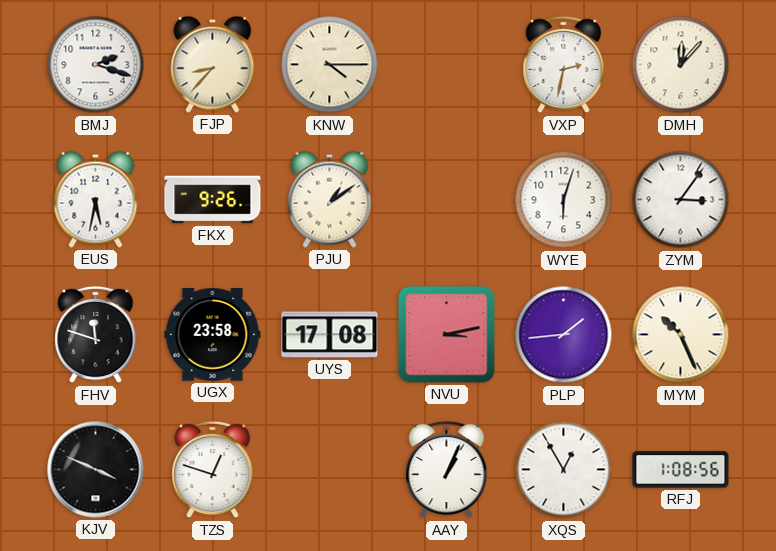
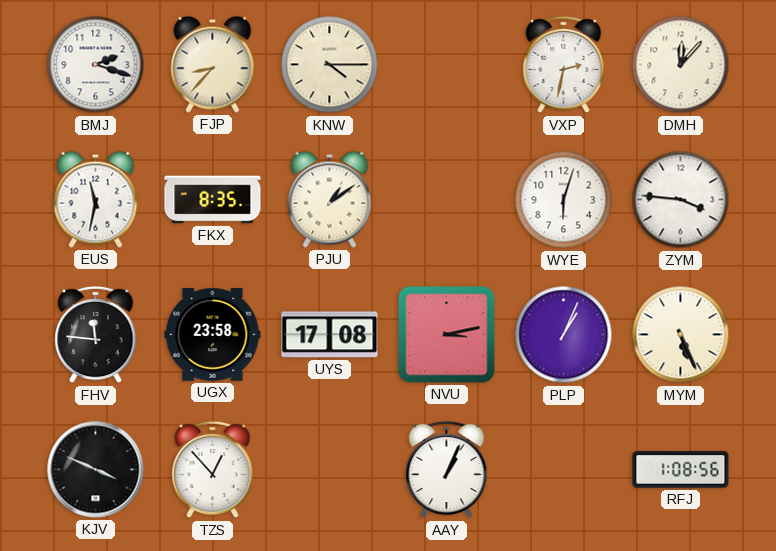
EUS: 5:32 -> 11:32 (96, 199)
FKX: 9:26 -> 8:35 (213, 200)
ZYM: 3:06 -> 3:46 (681, 200)
FHV: 11:48 -> 11:46 (96, 335)
PLP: 1:44 -> 1:04 (564, 335)
MYM: 10:26 -> 5:26 (681, 335)
TZS: 12:48 -> 12:53 (213, 470)
XQS: 12:55 -> none (564, 470)
